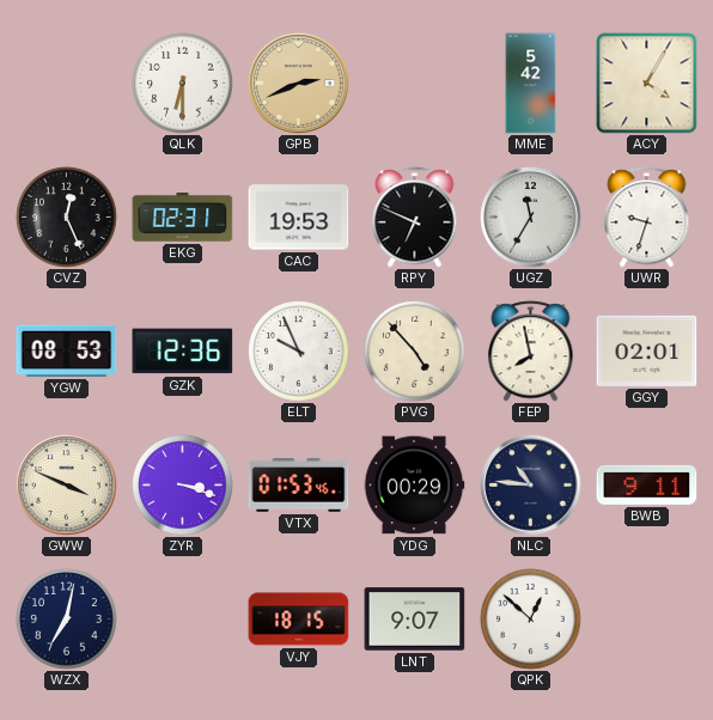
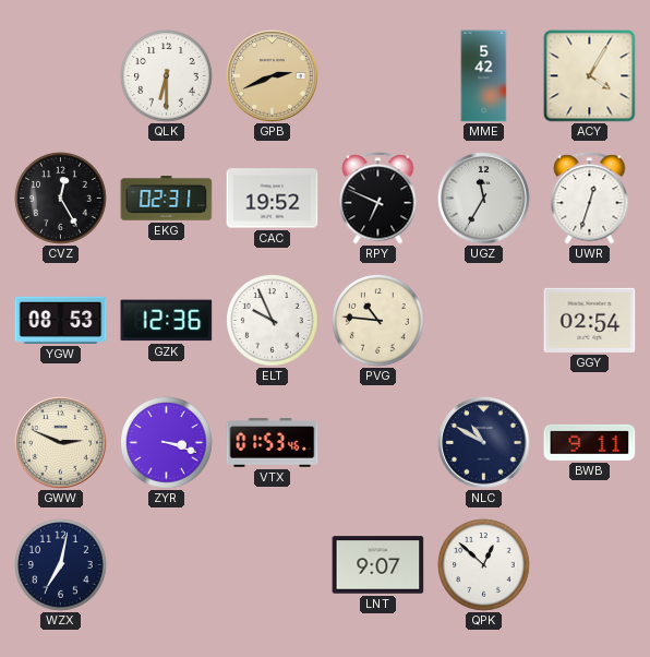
CVZ: 12:26 -> 12:25 (61, 199)
CAC: 19:53 -> 19:52 (273, 199)
UWR: 9:33 -> 12:33 (590, 199)
PVG: 4:53 -> 10:46 (378, 321)
FEP: 7:58 -> none (531, 352)
GGY: 02:01 -> 02:54 (590, 320)
GWW: 3:49 -> 2:49 (61, 443)
YDG: 00:29 -> none (414, 486)
NLC: 10:46 -> 10:50 (484, 443)
VJY: 18:15 -> none (299, 620)
